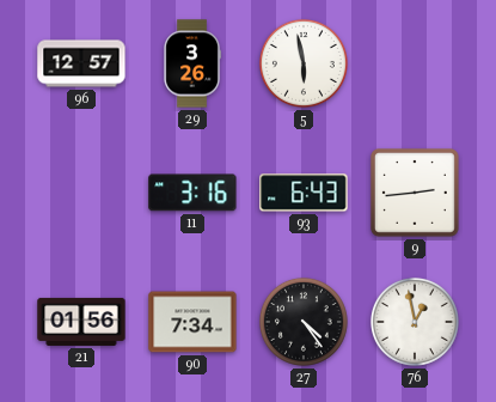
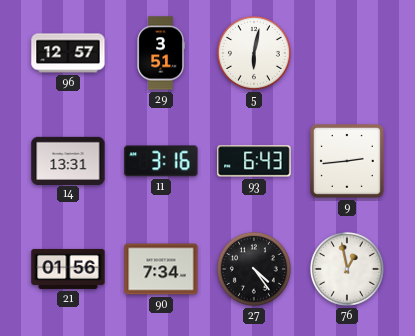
29: 3:26 -> 3:51 (161, 53)
5: 5:58 -> 6:02 (254, 53)
14: none -> 13:31 (68, 160)
